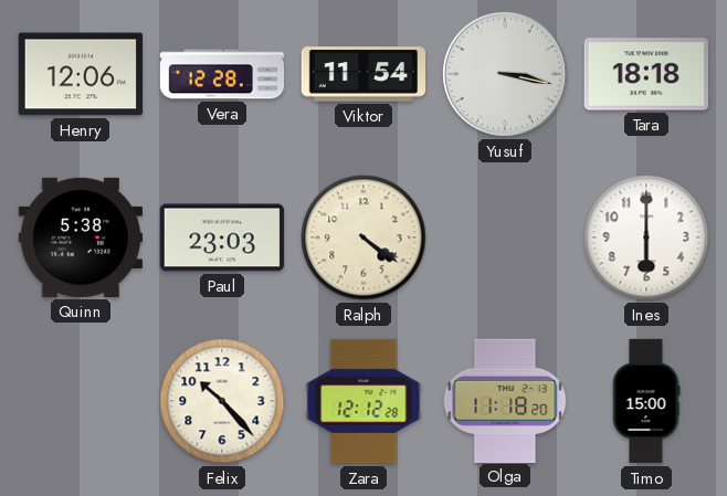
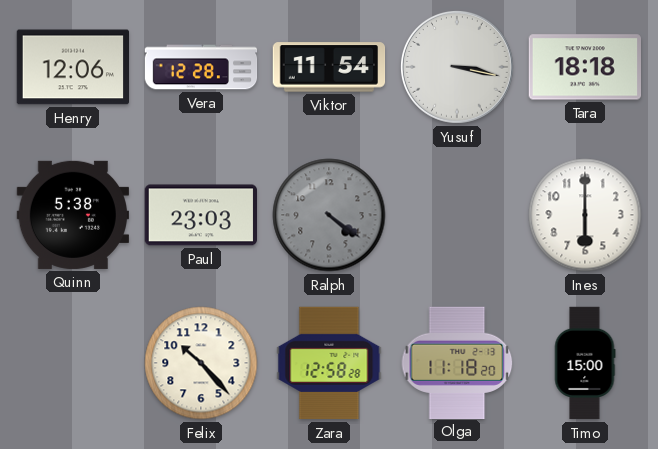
Ralph dial: cream -> grey (329, 215)
Zara: 12:12 -> 12:58 (329, 363)
